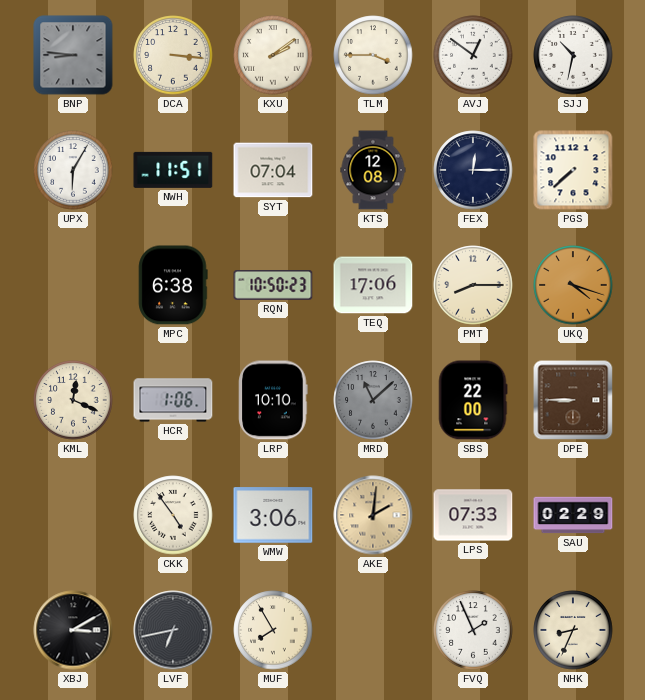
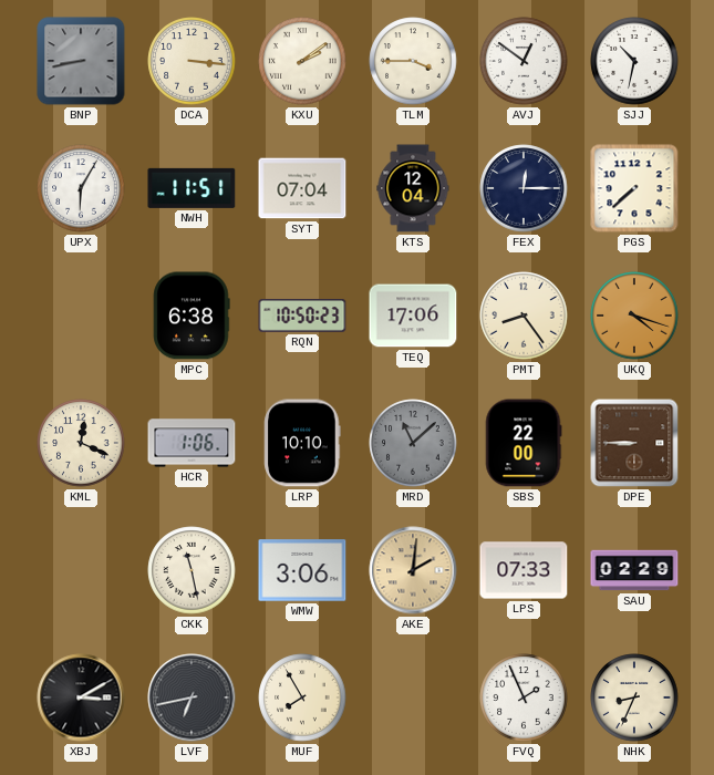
BNP: 8:46 -> 8:43 (81, 61)
KTS: 12:08 -> 12:04 (413, 188)
PMT: 8:15 -> 8:24 (524, 316)
CKK: 4:54 -> 11:28 (192, 570)
